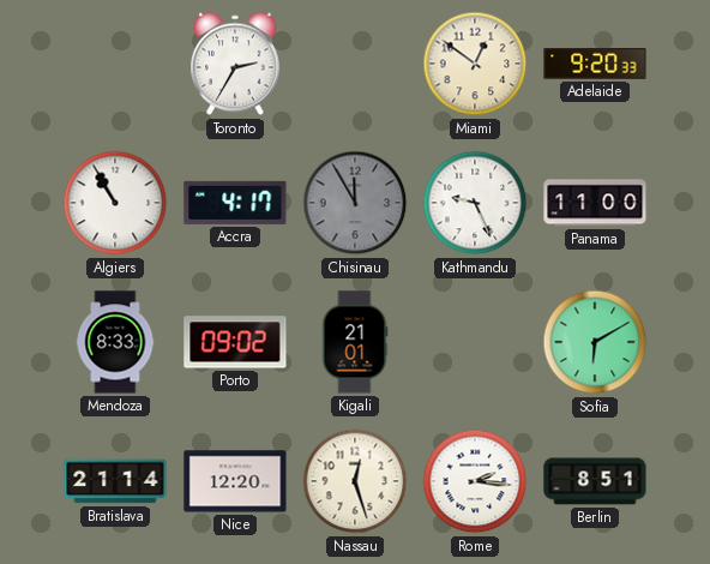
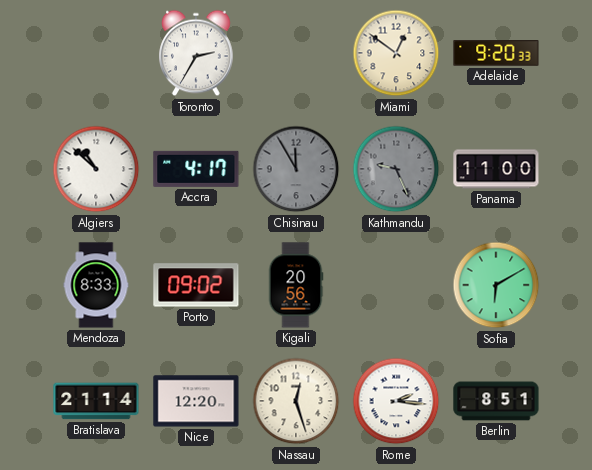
Algiers: 10:55 -> 10:52 (96, 169)
Kathmandu dial: white -> grey (396, 169)
Kigali: 21:01 -> 20:56 (296, 285)
